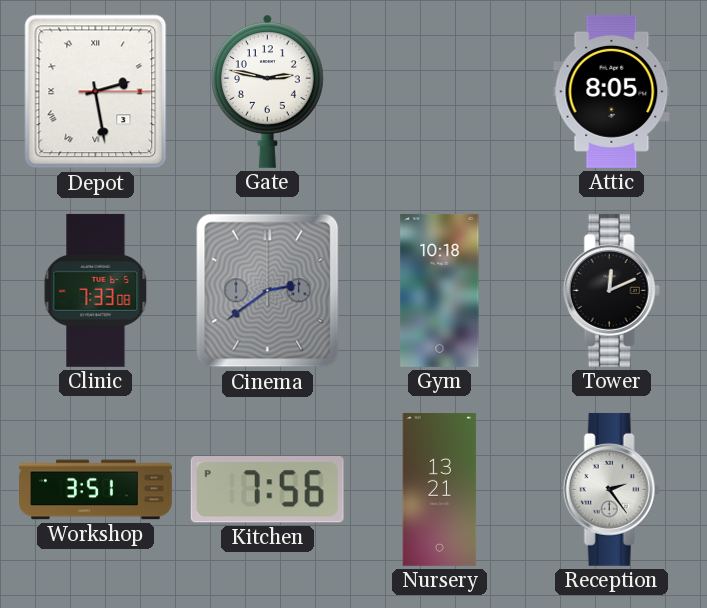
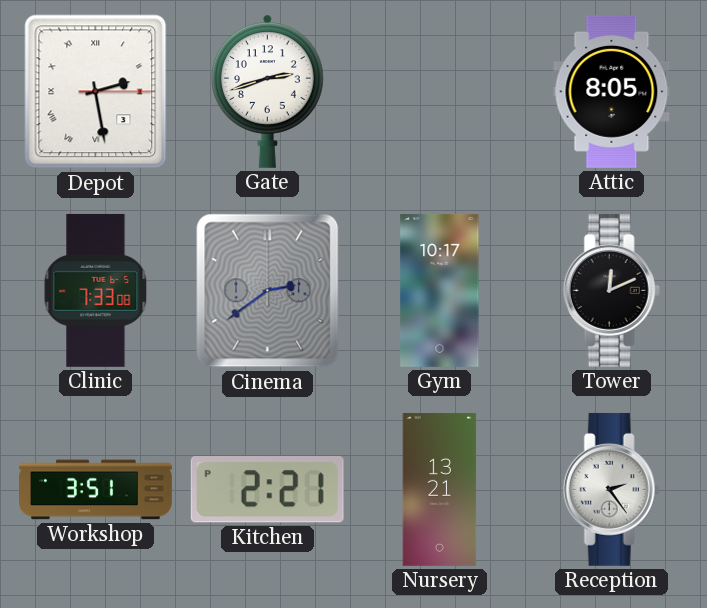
Gate: 2:47 -> 2:42 (268, 91)
Gym: 10:18 -> 10:17 (440, 290)
Kitchen: 7:56 -> 2:21 (267, 490)
